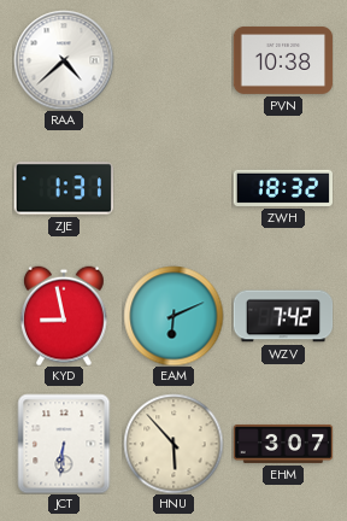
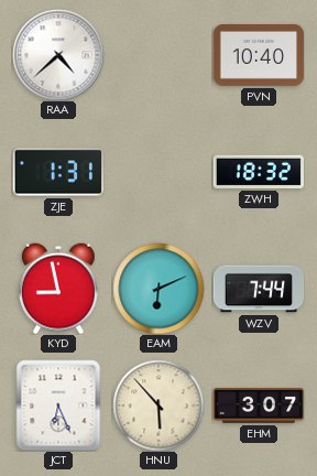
PVN: 10:38 -> 10:40 (259, 55)
WZV: 7:42 -> 7:44 (259, 289)
JCT: 6:31 -> 6:26 (58, 405)
